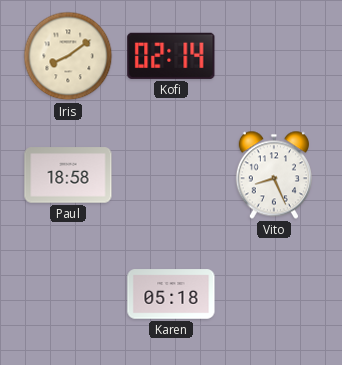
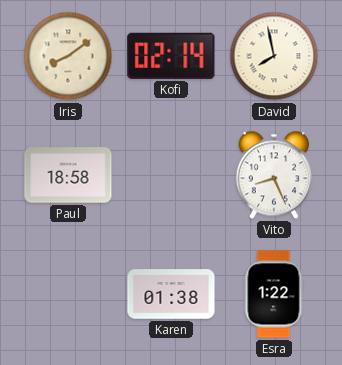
David: none -> 7:58 (274, 56)
Karen: 05:18 -> 01:38 (171, 294)
Esra: none -> 1:22 (274, 294)
